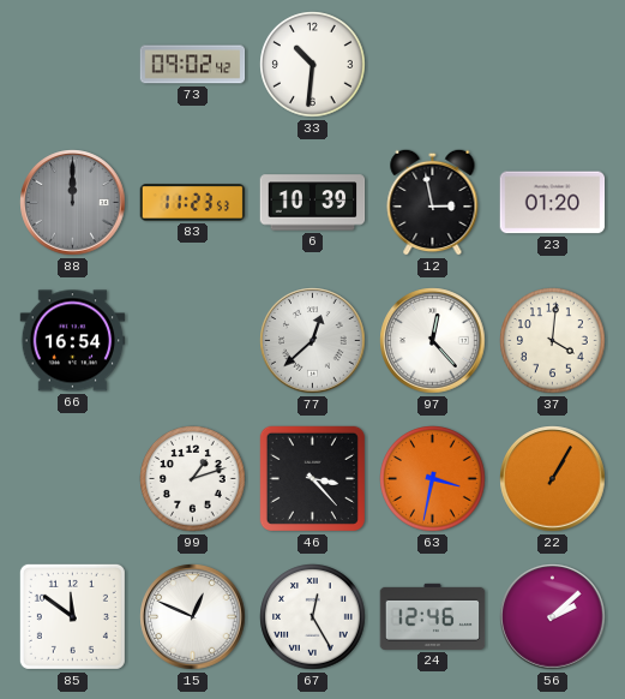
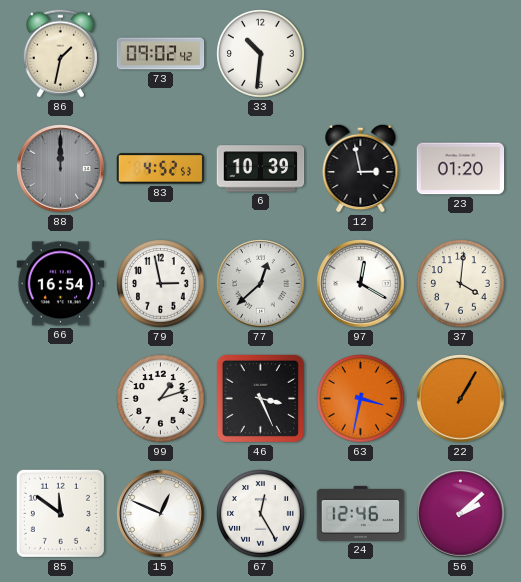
86: none -> 1:32 (60, 54)
83: 11:23 -> 4:52 (161, 169)
79: none -> 2:58 (161, 284)
97: 12:23 -> 12:20 (361, 284)
46: 3:23 -> 3:26 (260, 398)
